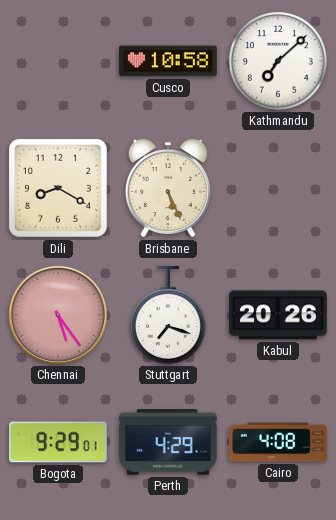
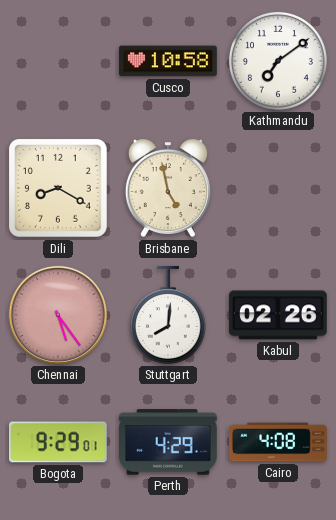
Kathmandu: 7:08 -> 7:09 (278, 61)
Brisbane: 5:26 -> 4:58 (168, 188)
Stuttgart: 7:18 -> 8:01 (168, 316)
Kabul: 20:26 -> 02:26 (278, 315)
